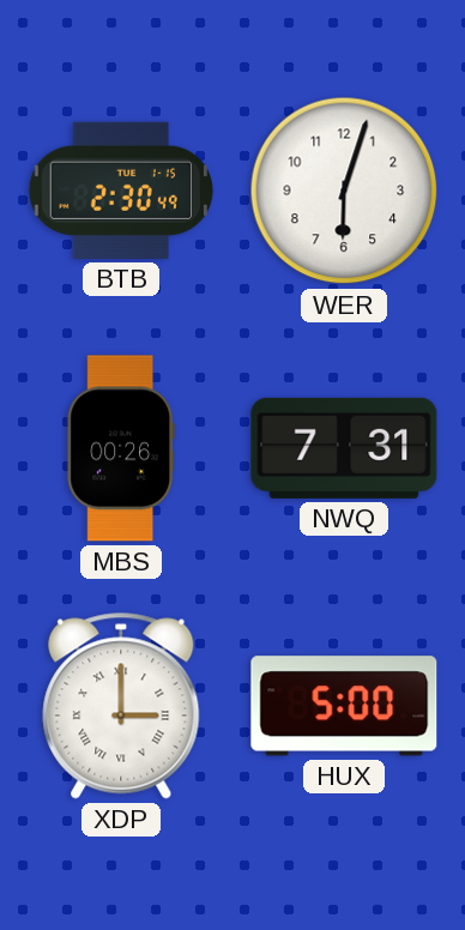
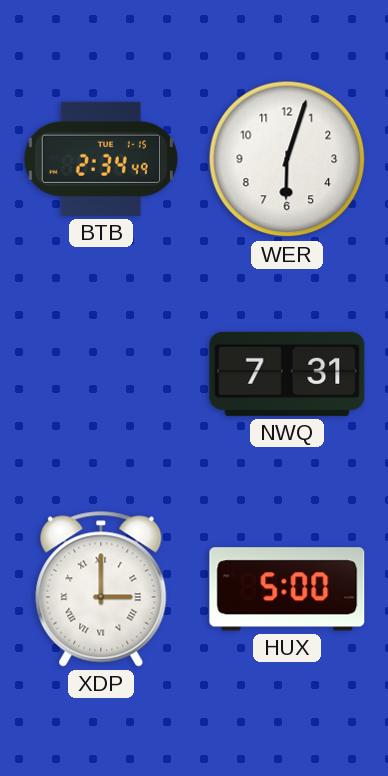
BTB: 2:30 -> 2:34 (101, 159)
MBS: 00:26 -> none (121, 448)
